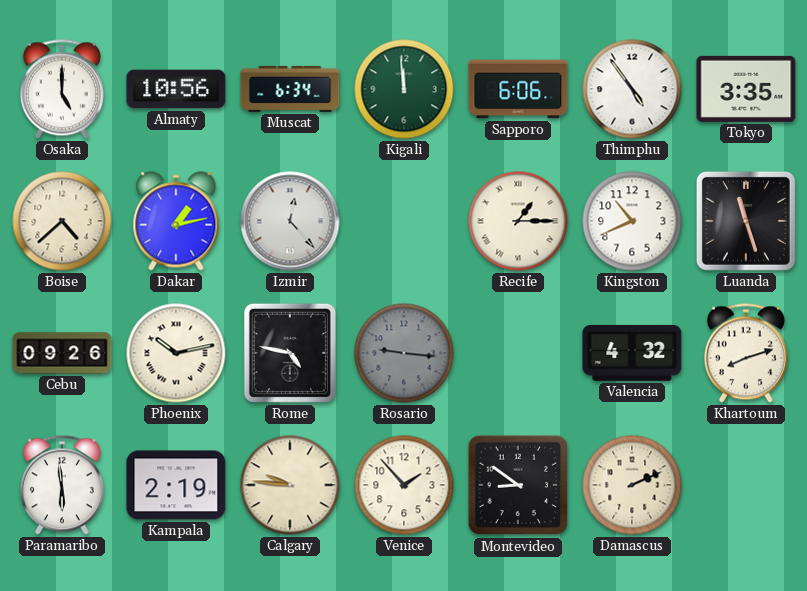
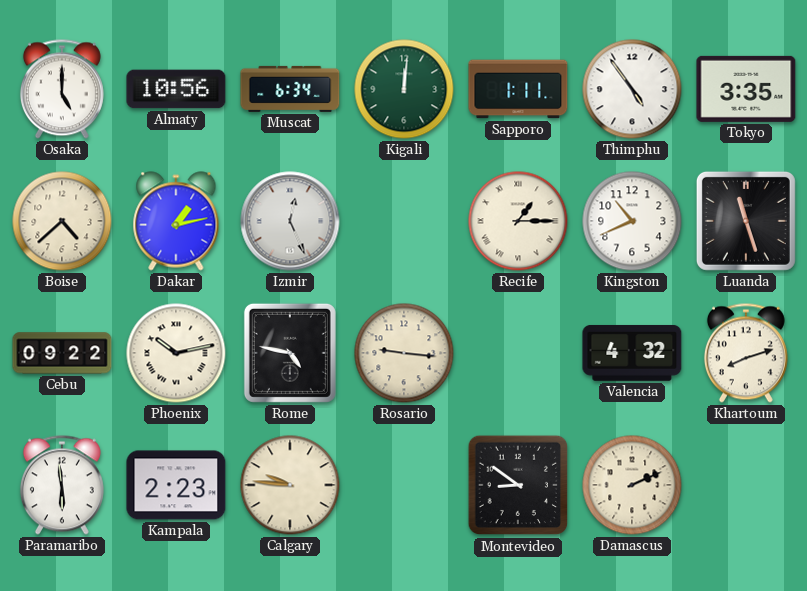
Kigali: 11:59 -> 12:01 (404, 89)
Sapporo: 6:06 -> 1:11 (518, 89)
Izmir: 12:23 -> 12:26 (290, 221)
Cebu: 09:26 -> 09:22 (62, 353)
Rosario dial: grey -> cream (404, 353)
Kampala: 2:19 -> 2:23 (176, 485)
Venice: 1:53 -> none (404, 485)
